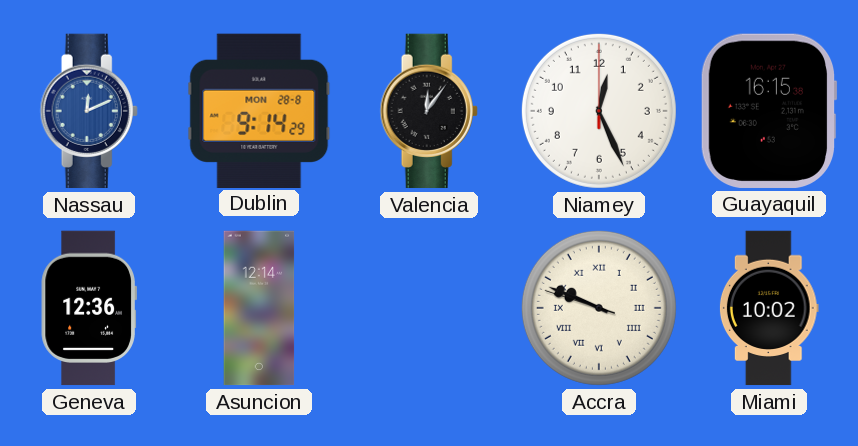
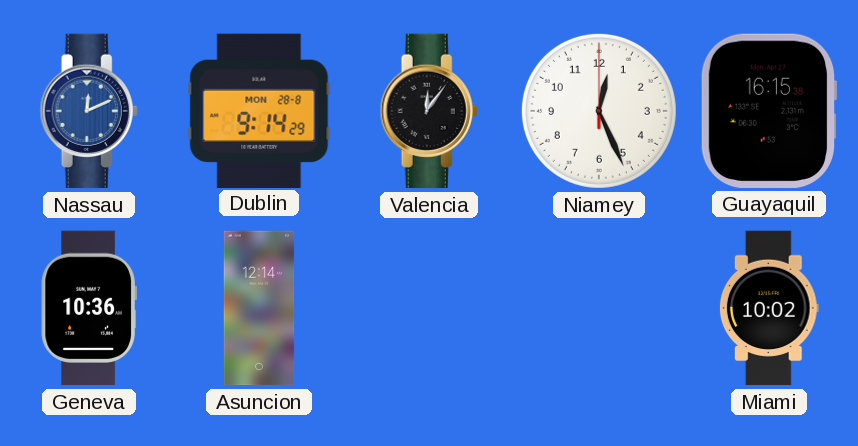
Geneva: 12:36 -> 10:36 (89, 308)
Accra: 9:48 -> none (599, 308)
